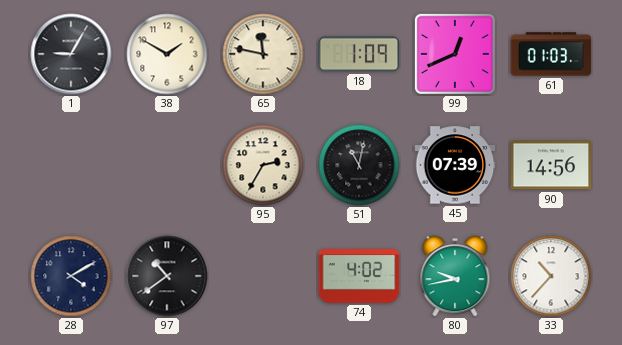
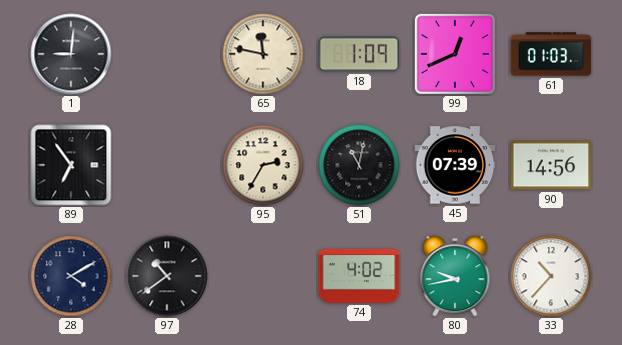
1: 9:05 -> 9:01 (71, 54)
38: 1:50 -> none (167, 54)
89: none -> 6:54 (71, 165)
